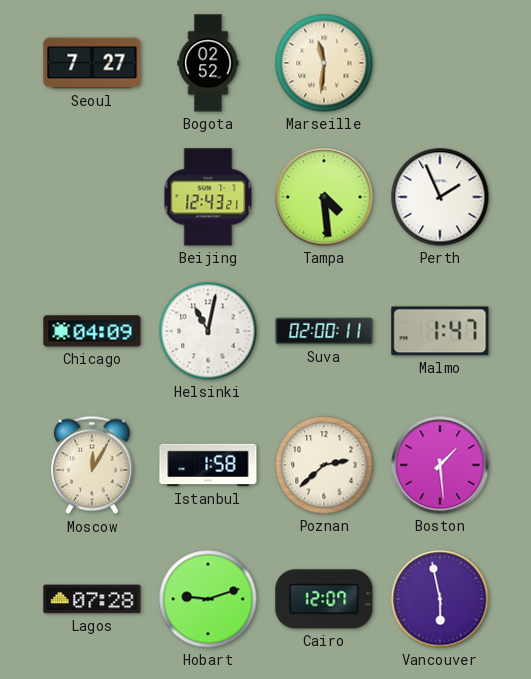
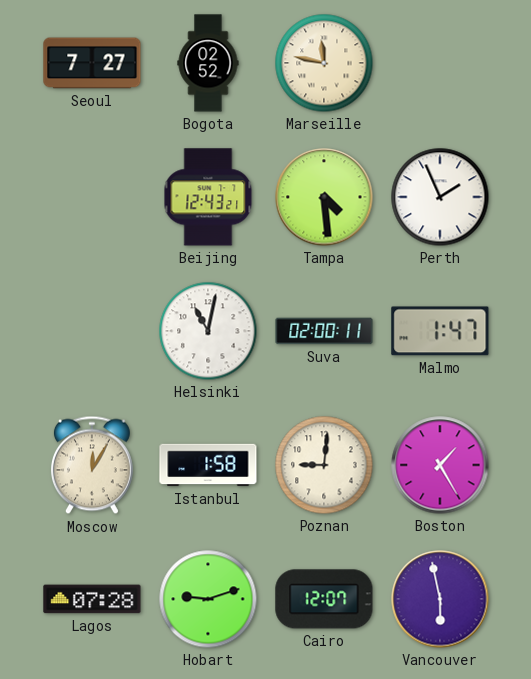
Marseille: 11:31 -> 11:47 (324, 63)
Chicago: 04:09 -> none (92, 331)
Poznan: 2:38 -> 9:01 (324, 465)
Boston: 1:29 -> 1:25 (440, 465)
